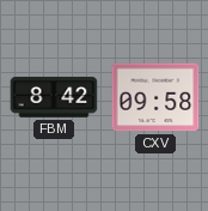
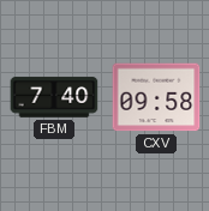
FBM: 8:42 -> 7:40 (54, 97)
